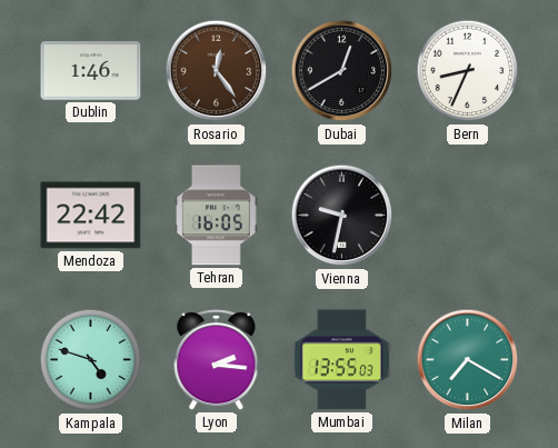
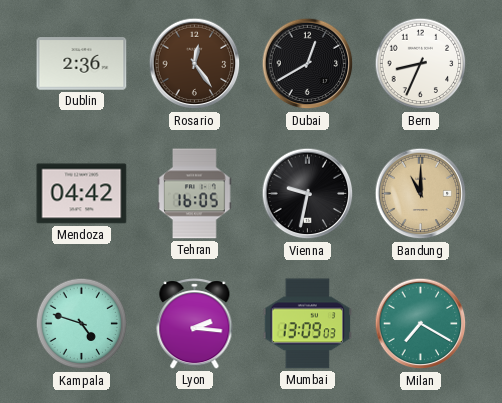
Dublin: 1:46 -> 2:36 (82, 64)
Mendoza: 22:42 -> 04:42 (82, 194)
Bandung: none -> 11:00 (421, 194)
Mumbai: 13:55 -> 13:09 (307, 324)
